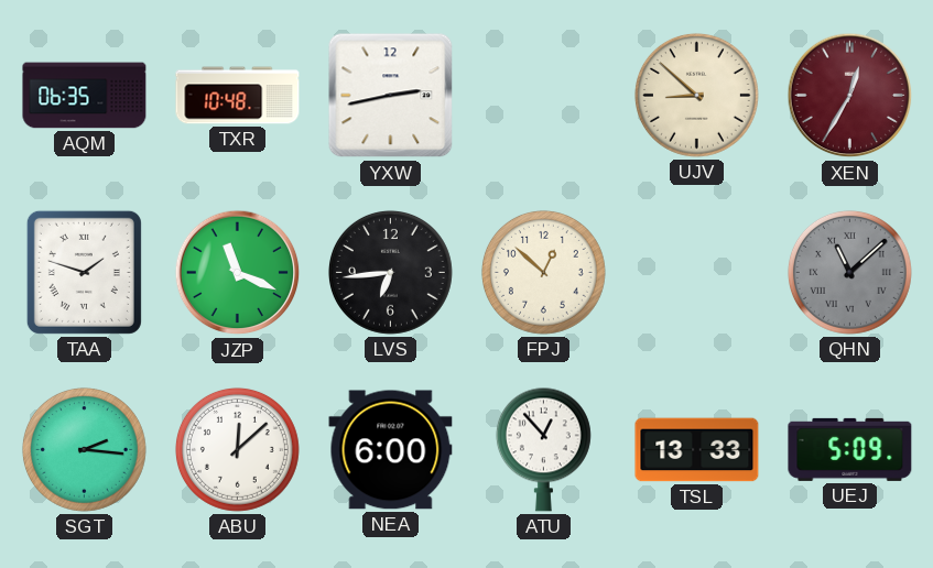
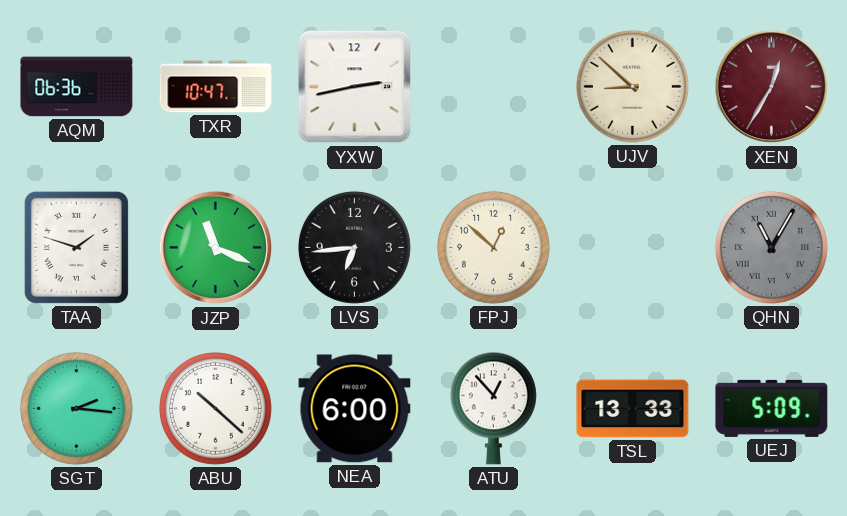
AQM: 06:35 -> 06:36 (77, 87)
TXR: 10:48 -> 10:47 (216, 87)
QHN: 11:08 -> 11:05 (771, 247)
ABU: 12:08 -> 10:22 (215, 408)
